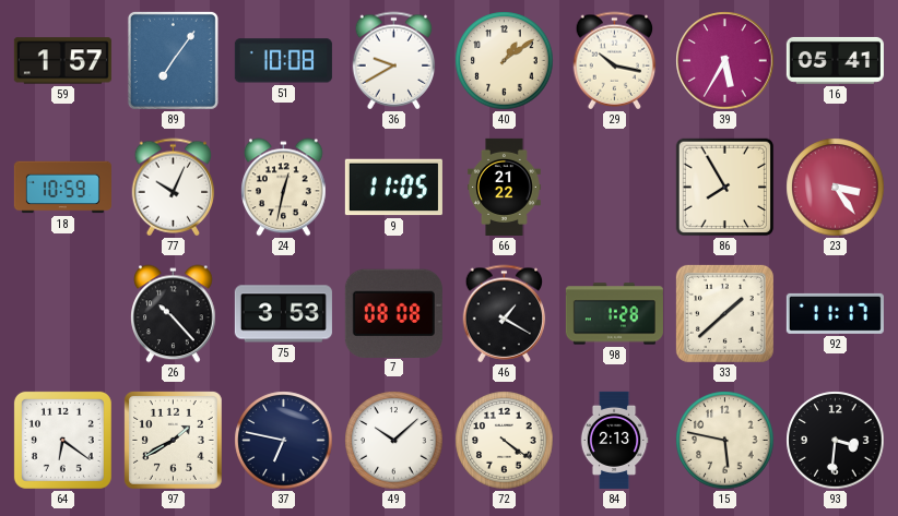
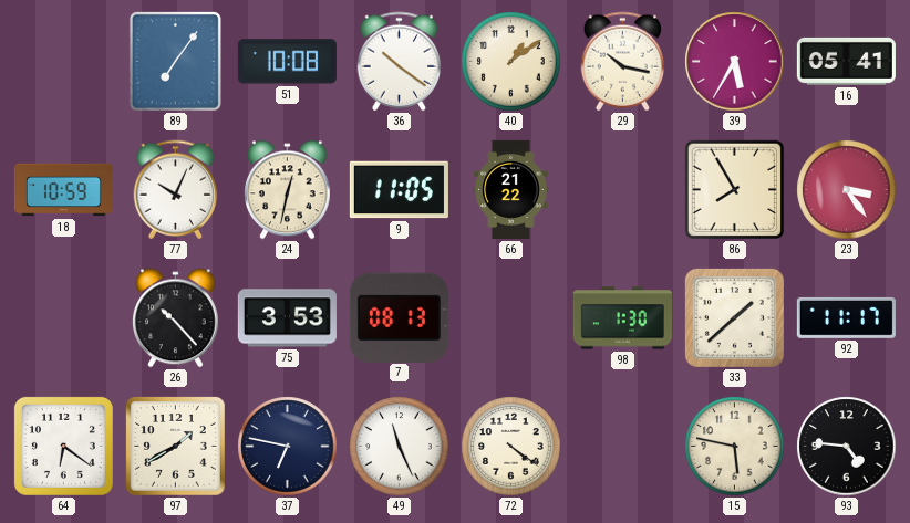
59: 1:57 -> none (62, 61)
36: 9:40 -> 10:21 (400, 62)
7: 08:08 -> 08:13 (399, 317)
46: 1:20 -> none (505, 314)
98: 1:28 -> 1:30 (622, 318)
49: 10:08 -> 11:26 (400, 447)
84: 2:13 -> none (614, 440)
93: 3:31 -> 4:46 (847, 447)
